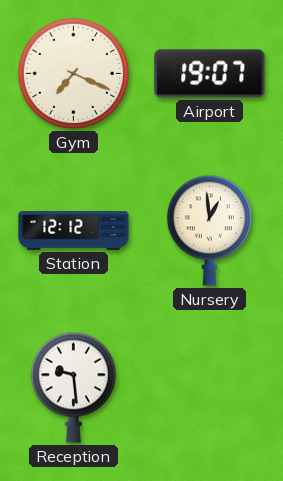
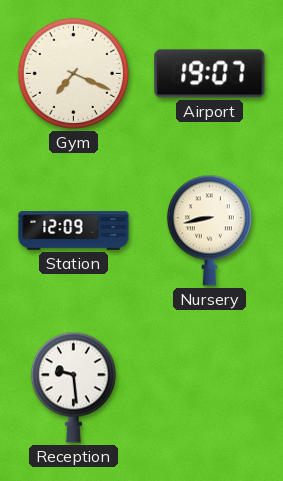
Station: 12:12 -> 12:09 (74, 231)
Nursery: 12:59 -> 8:43 (209, 230)
